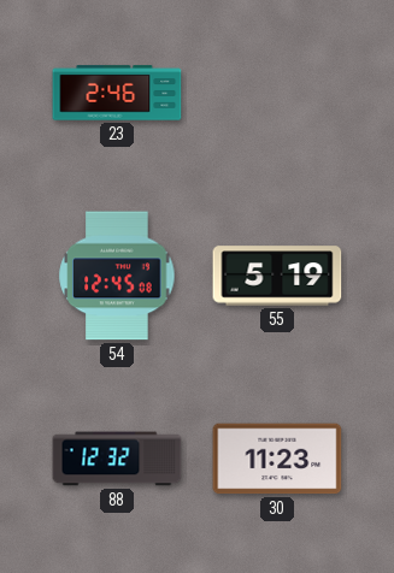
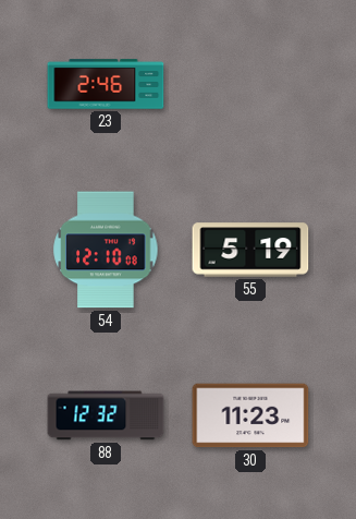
54: 12:45 -> 12:10 (106, 250)
